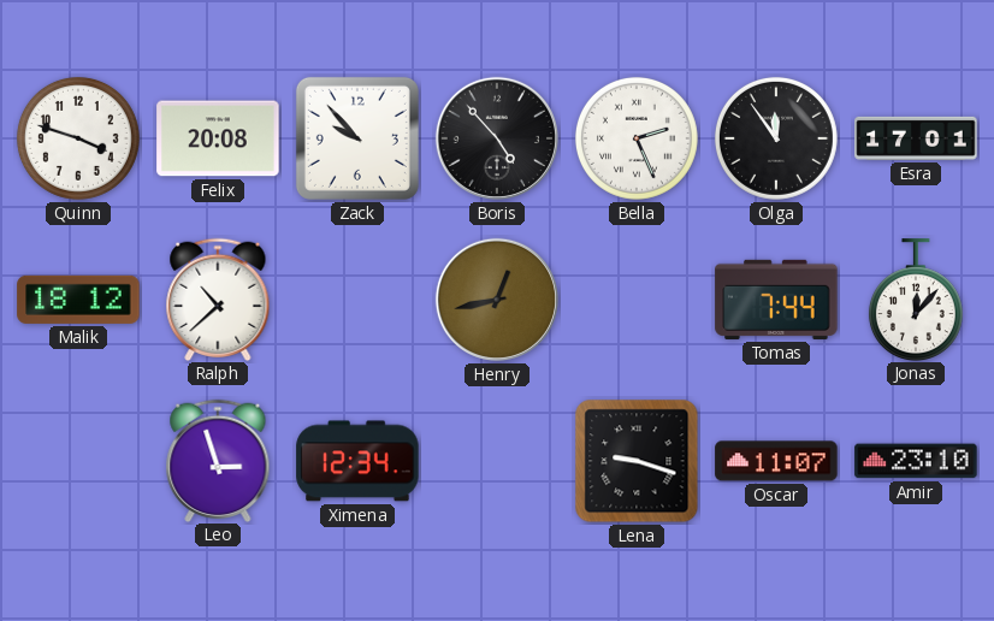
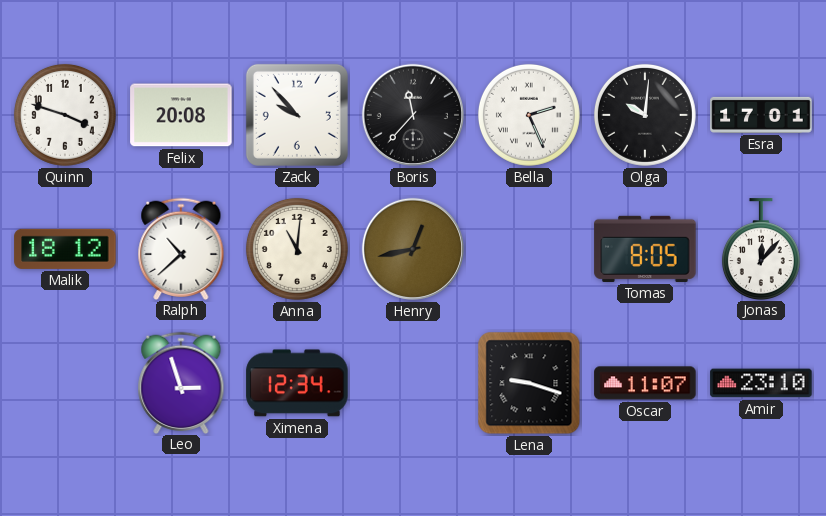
Boris: 4:53 -> 11:37 (413, 115)
Olga: 11:54 -> 10:01 (645, 115)
Anna: none -> 11:01 (297, 249)
Tomas: 7:44 -> 8:05 (645, 249)
